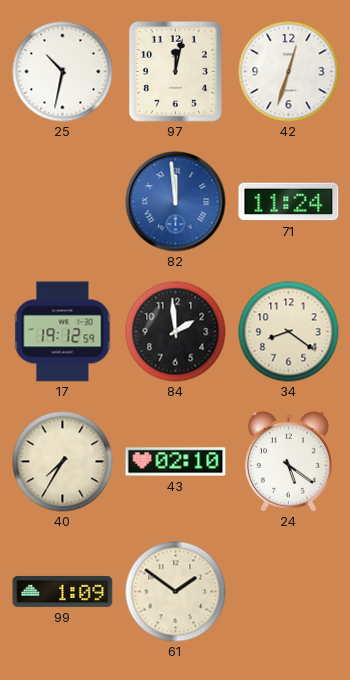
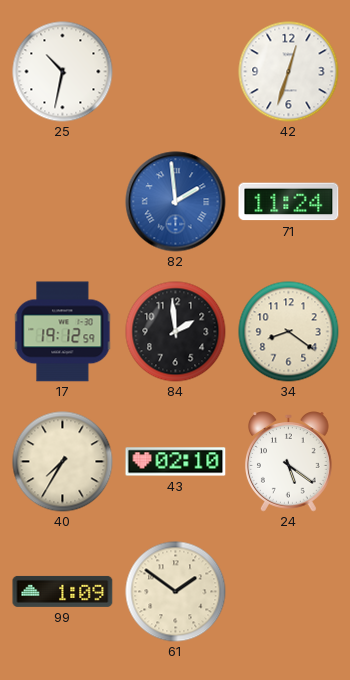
97: 12:02 -> none (175, 71)
82: 11:59 -> 1:59 (176, 202)
